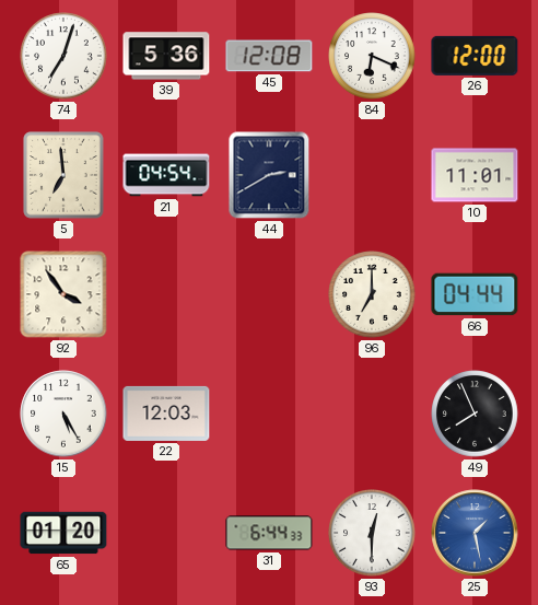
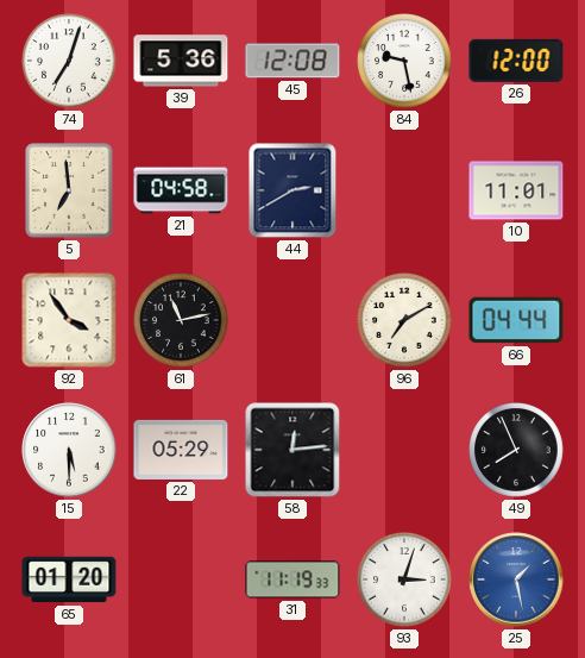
84: 6:19 -> 9:28 (404, 61)
21: 04:54 -> 04:58 (181, 190)
61: none -> 11:13 (181, 320)
96: 7:00 -> 7:10 (404, 320)
15: 5:25 -> 5:30 (69, 450)
22: 12:03 -> 05:29 (181, 450)
58: none -> 12:14 (292, 450)
31: 6:44 -> 11:19 (292, 579)
93: 12:30 -> 3:03 (404, 579)
